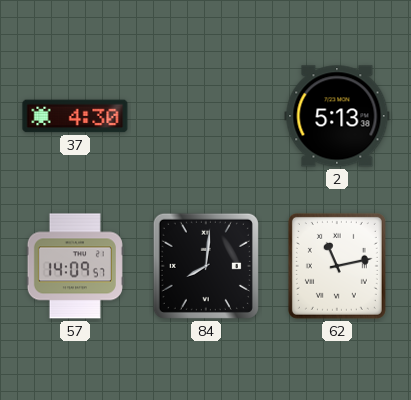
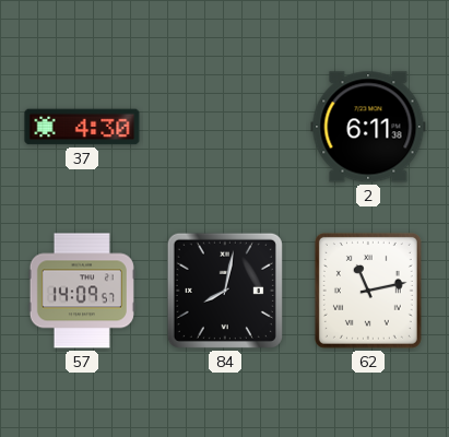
2: 5:13 -> 6:11 (368, 127)
84: 8:01 -> 8:02 (225, 291)
